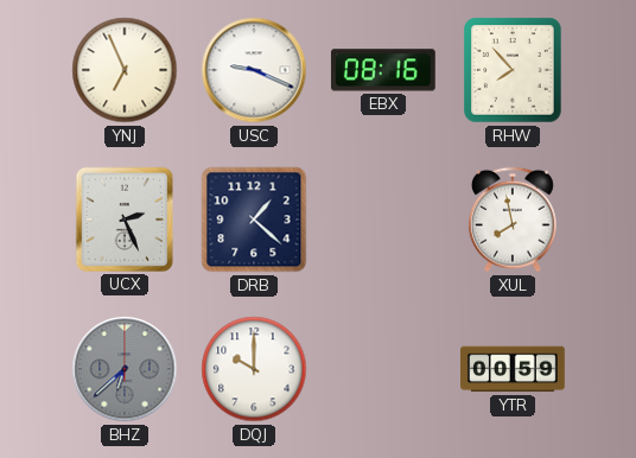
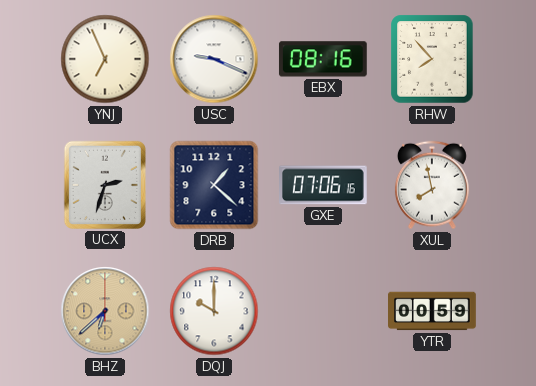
UCX: 2:26 -> 2:33 (105, 185)
GXE: none -> 07:06 (324, 185)
BHZ dial: grey -> champagne (105, 311)
